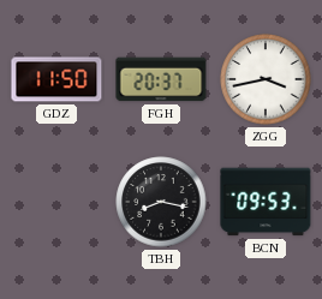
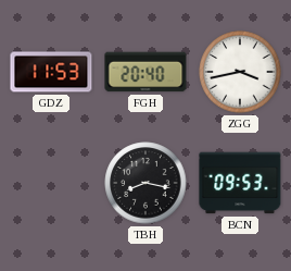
GDZ: 11:50 -> 11:53 (51, 72)
FGH: 20:37 -> 20:40 (145, 72)
